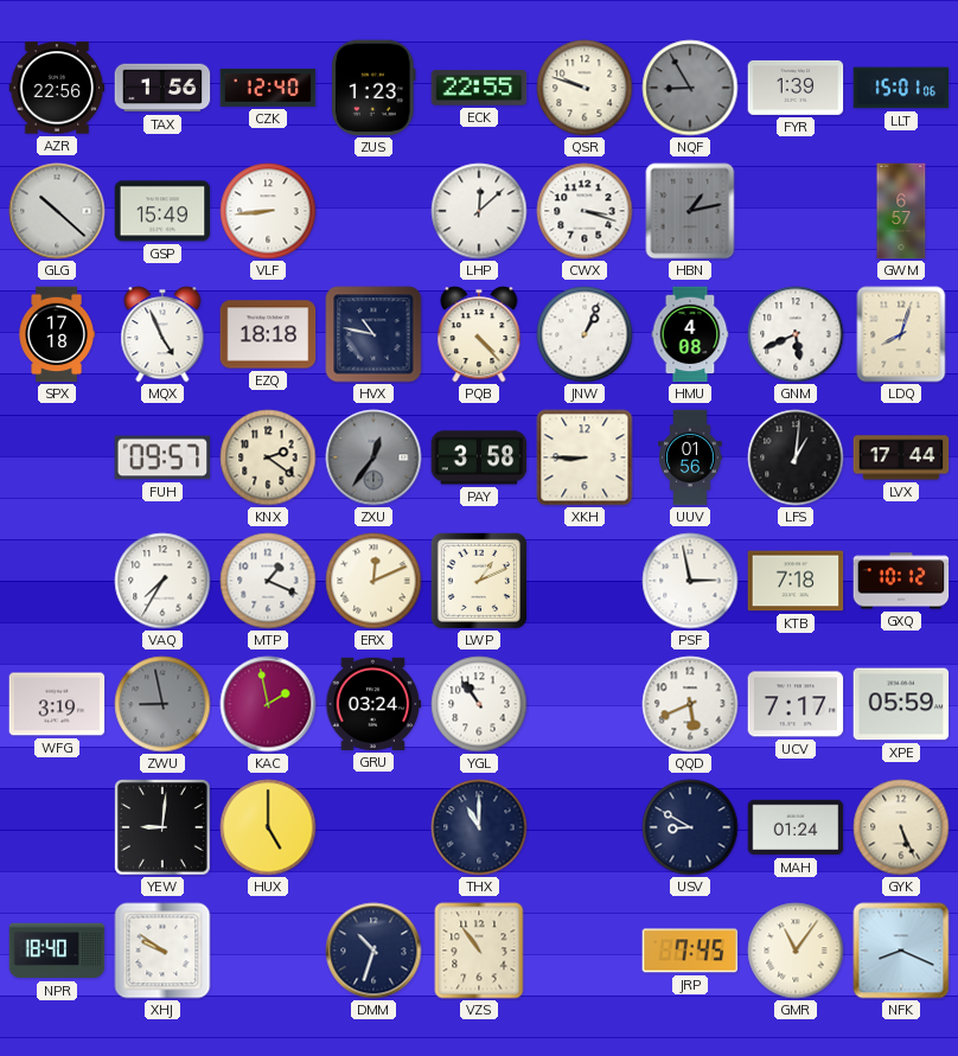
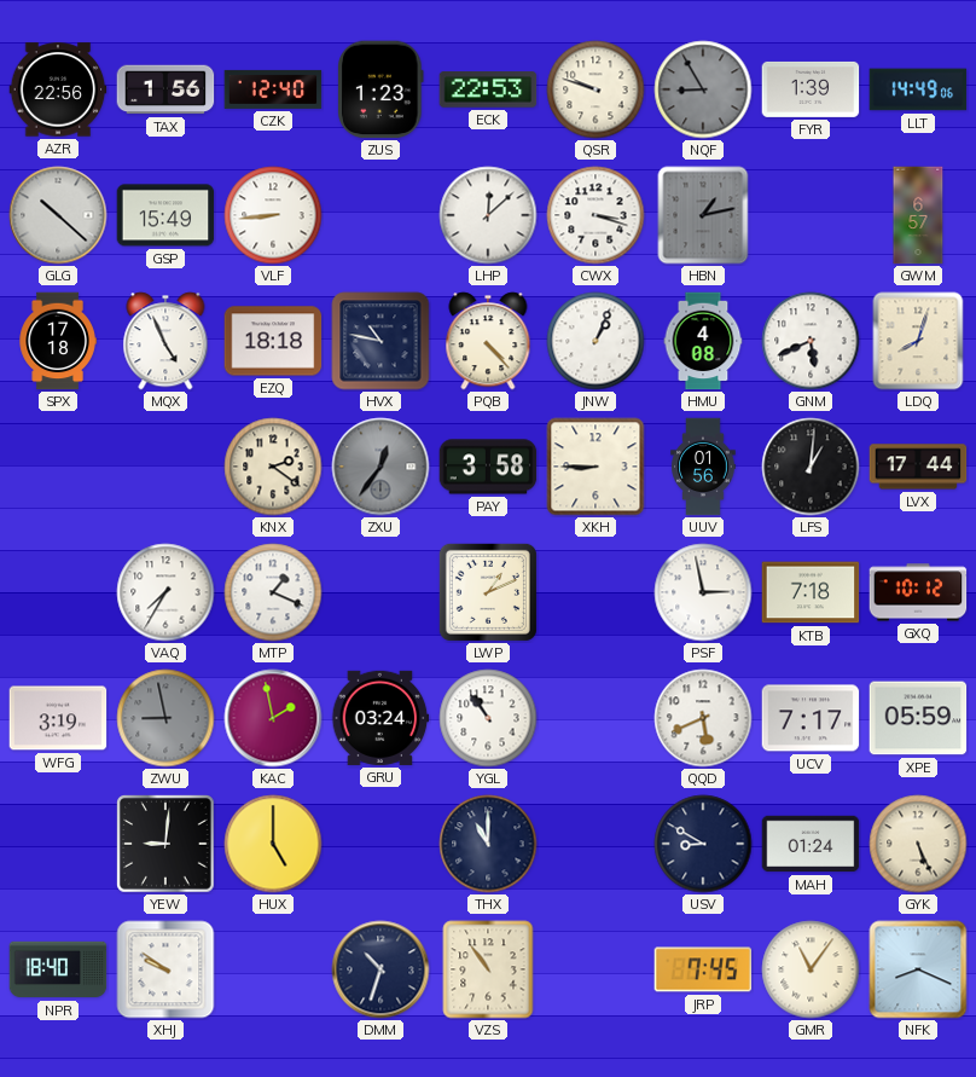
ECK: 22:55 -> 22:53 (488, 89)
LLT: 15:01 -> 14:49 (918, 89)
FUH: 09:57 -> none (162, 457)
ERX: 12:11 -> none (373, 581)
